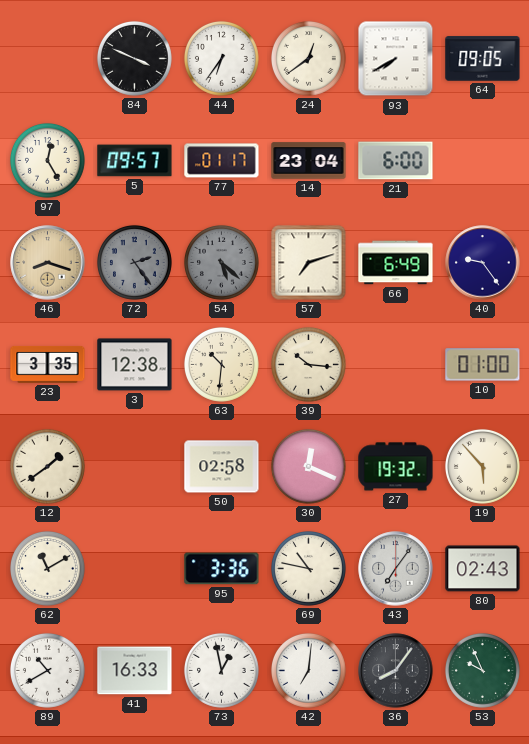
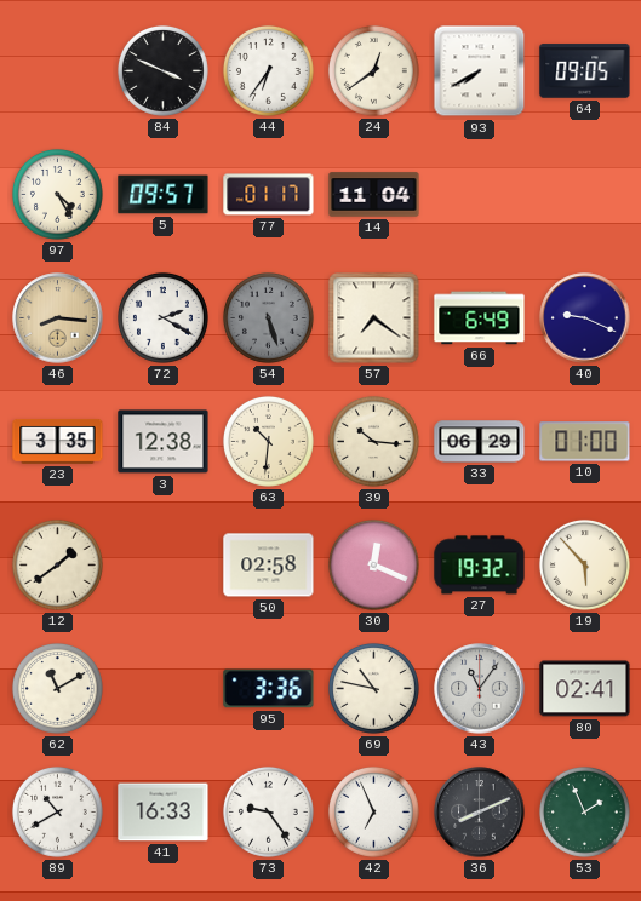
97: 12:25 -> 4:25 (57, 194)
14: 23:04 -> 11:04 (374, 195)
21: 6:00 -> none (396, 161)
46: 8:18 -> 8:16 (58, 318)
72: 2:24 -> 2:20 (162, 317)
72 dial: grey -> white (162, 317)
54: 5:22 -> 5:27 (268, 317)
57: 7:12 -> 7:21 (374, 318)
40: 9:24 -> 9:19 (585, 318)
33: none -> 06:29 (480, 442)
43: 7:06 -> 11:06 (480, 689)
80: 02:43 -> 02:41 (585, 689)
73: 12:58 -> 9:24 (268, 811)
42: 7:01 -> 6:56 (373, 811)
36: 8:06 -> 8:11 (480, 813)
53: 9:56 -> 1:56 (584, 811)
